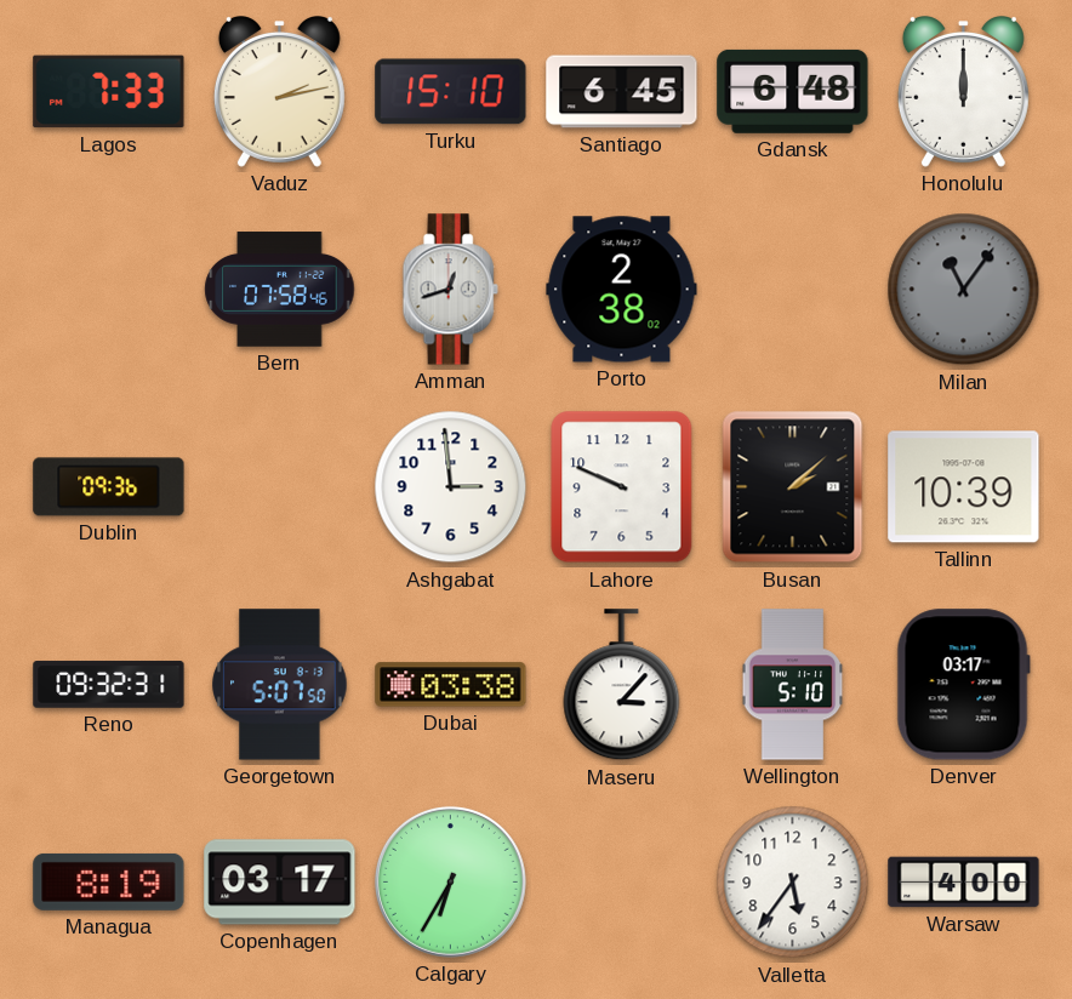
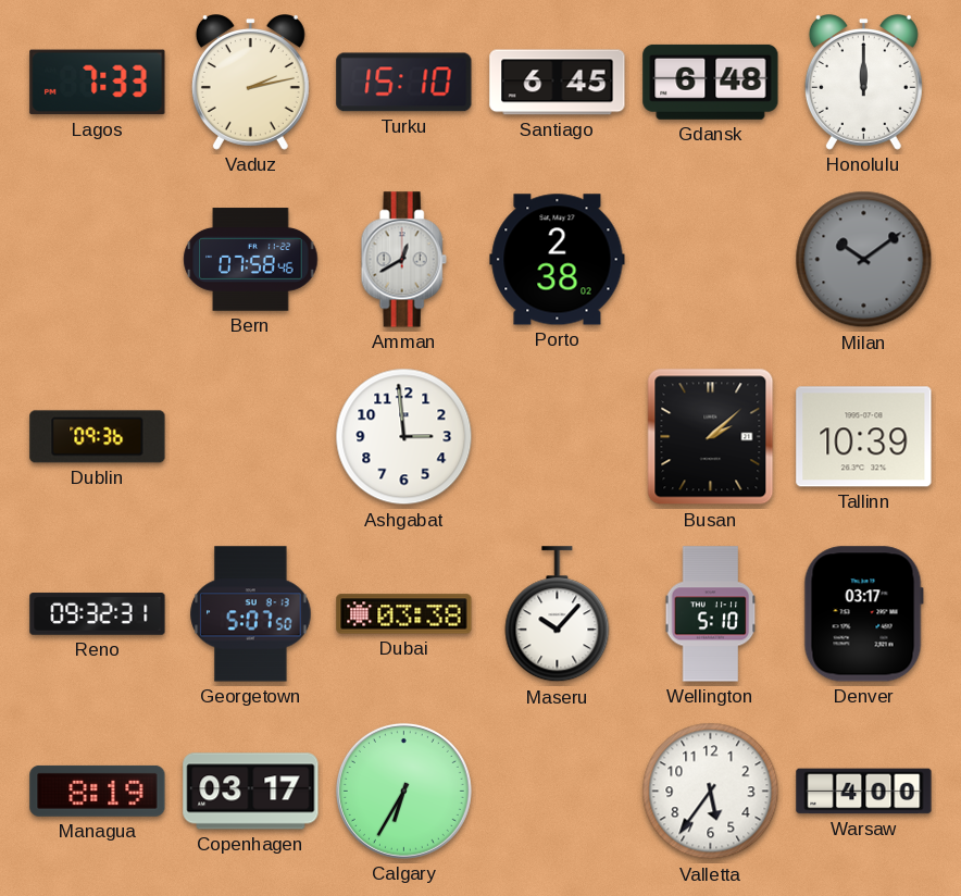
Amman: 12:42 -> 12:40 (403, 260)
Milan: 11:06 -> 10:09 (864, 260)
Lahore: 9:49 -> none (622, 487)
Maseru: 3:07 -> 10:07 (558, 614)
